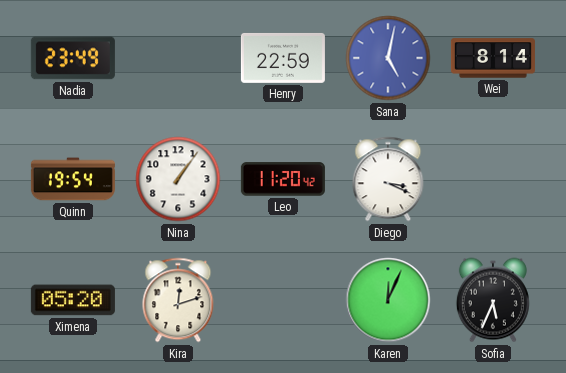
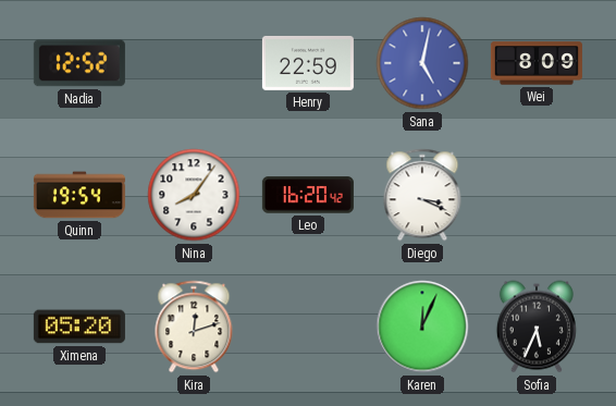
Nadia: 23:49 -> 12:52 (79, 63)
Wei: 8:14 -> 8:09 (537, 63)
Nina: 1:06 -> 8:06 (194, 195)
Leo: 11:20 -> 16:20 (308, 195)
